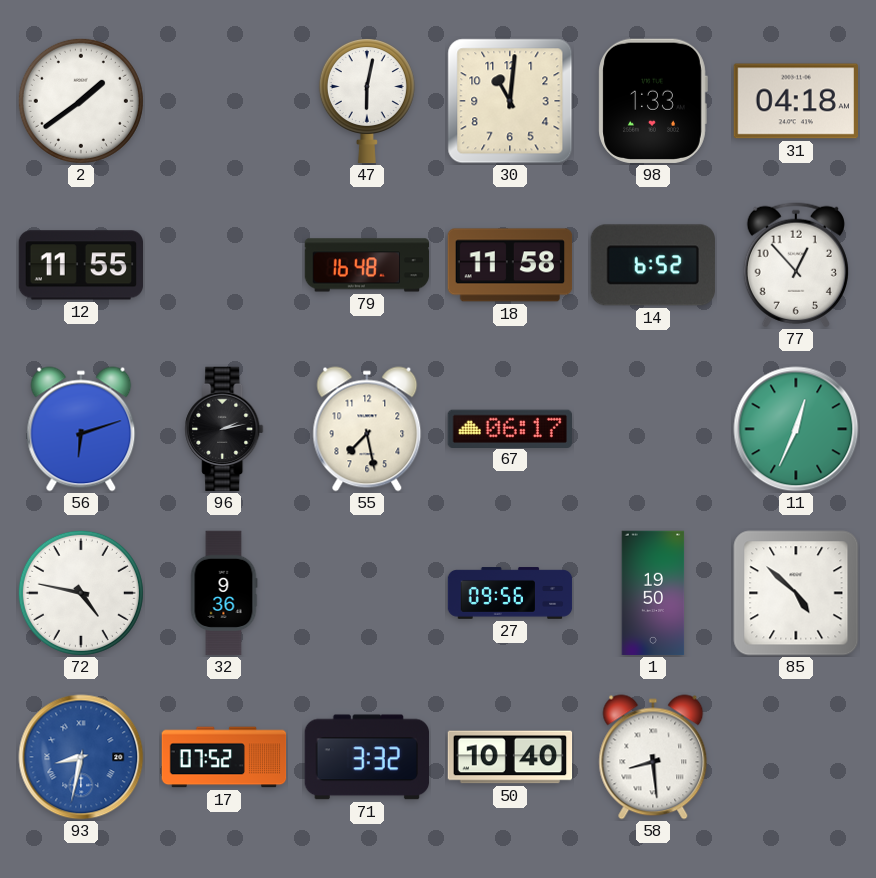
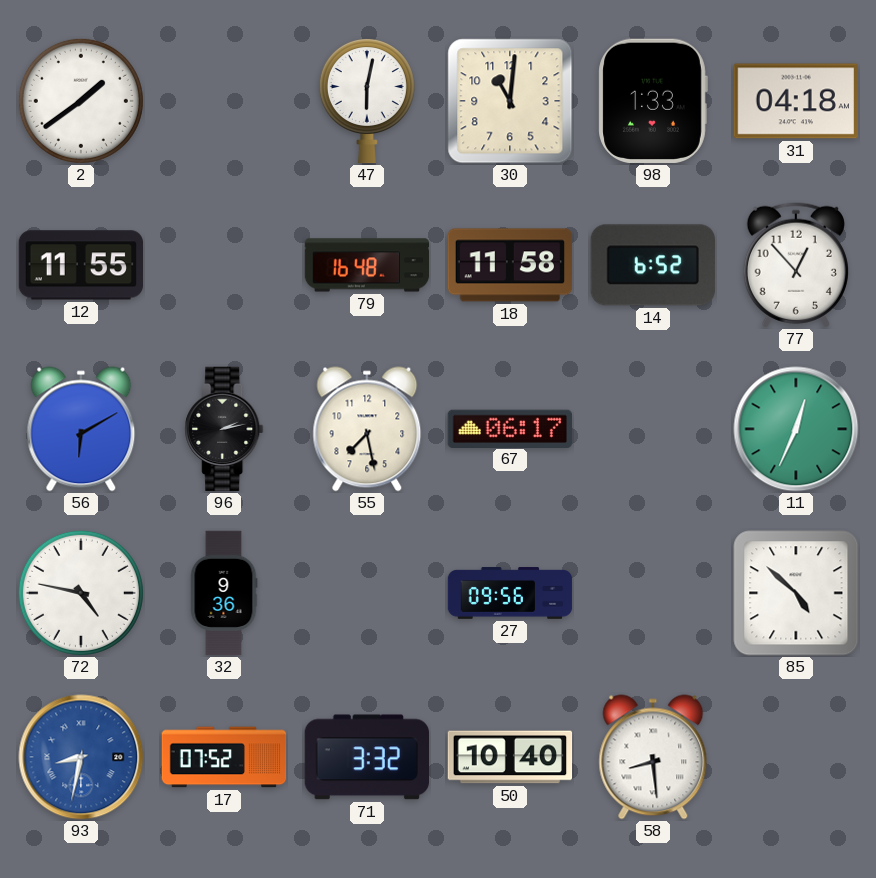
56: 6:12 -> 6:10 (81, 429)
1: 19:50 -> none (653, 593)
